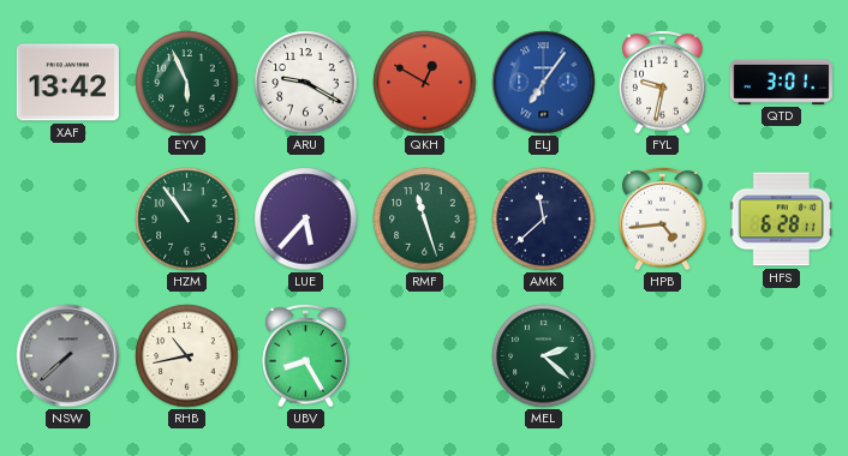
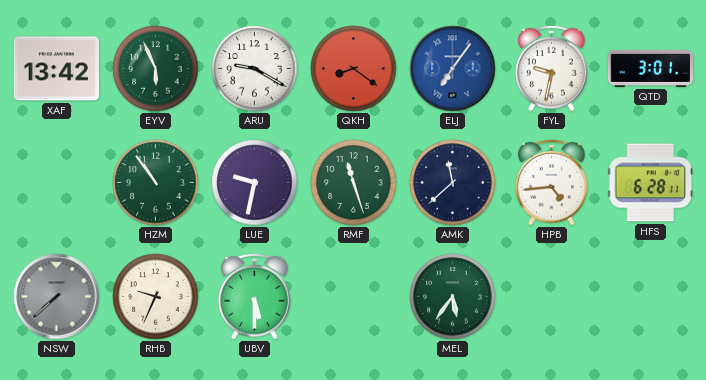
QKH: 12:50 -> 8:21 (354, 69)
LUE: 5:37 -> 9:32 (255, 183)
RHB: 10:43 -> 9:34 (156, 297)
UBV: 8:25 -> 5:30 (255, 296)
MEL: 2:22 -> 5:36 (453, 297)
